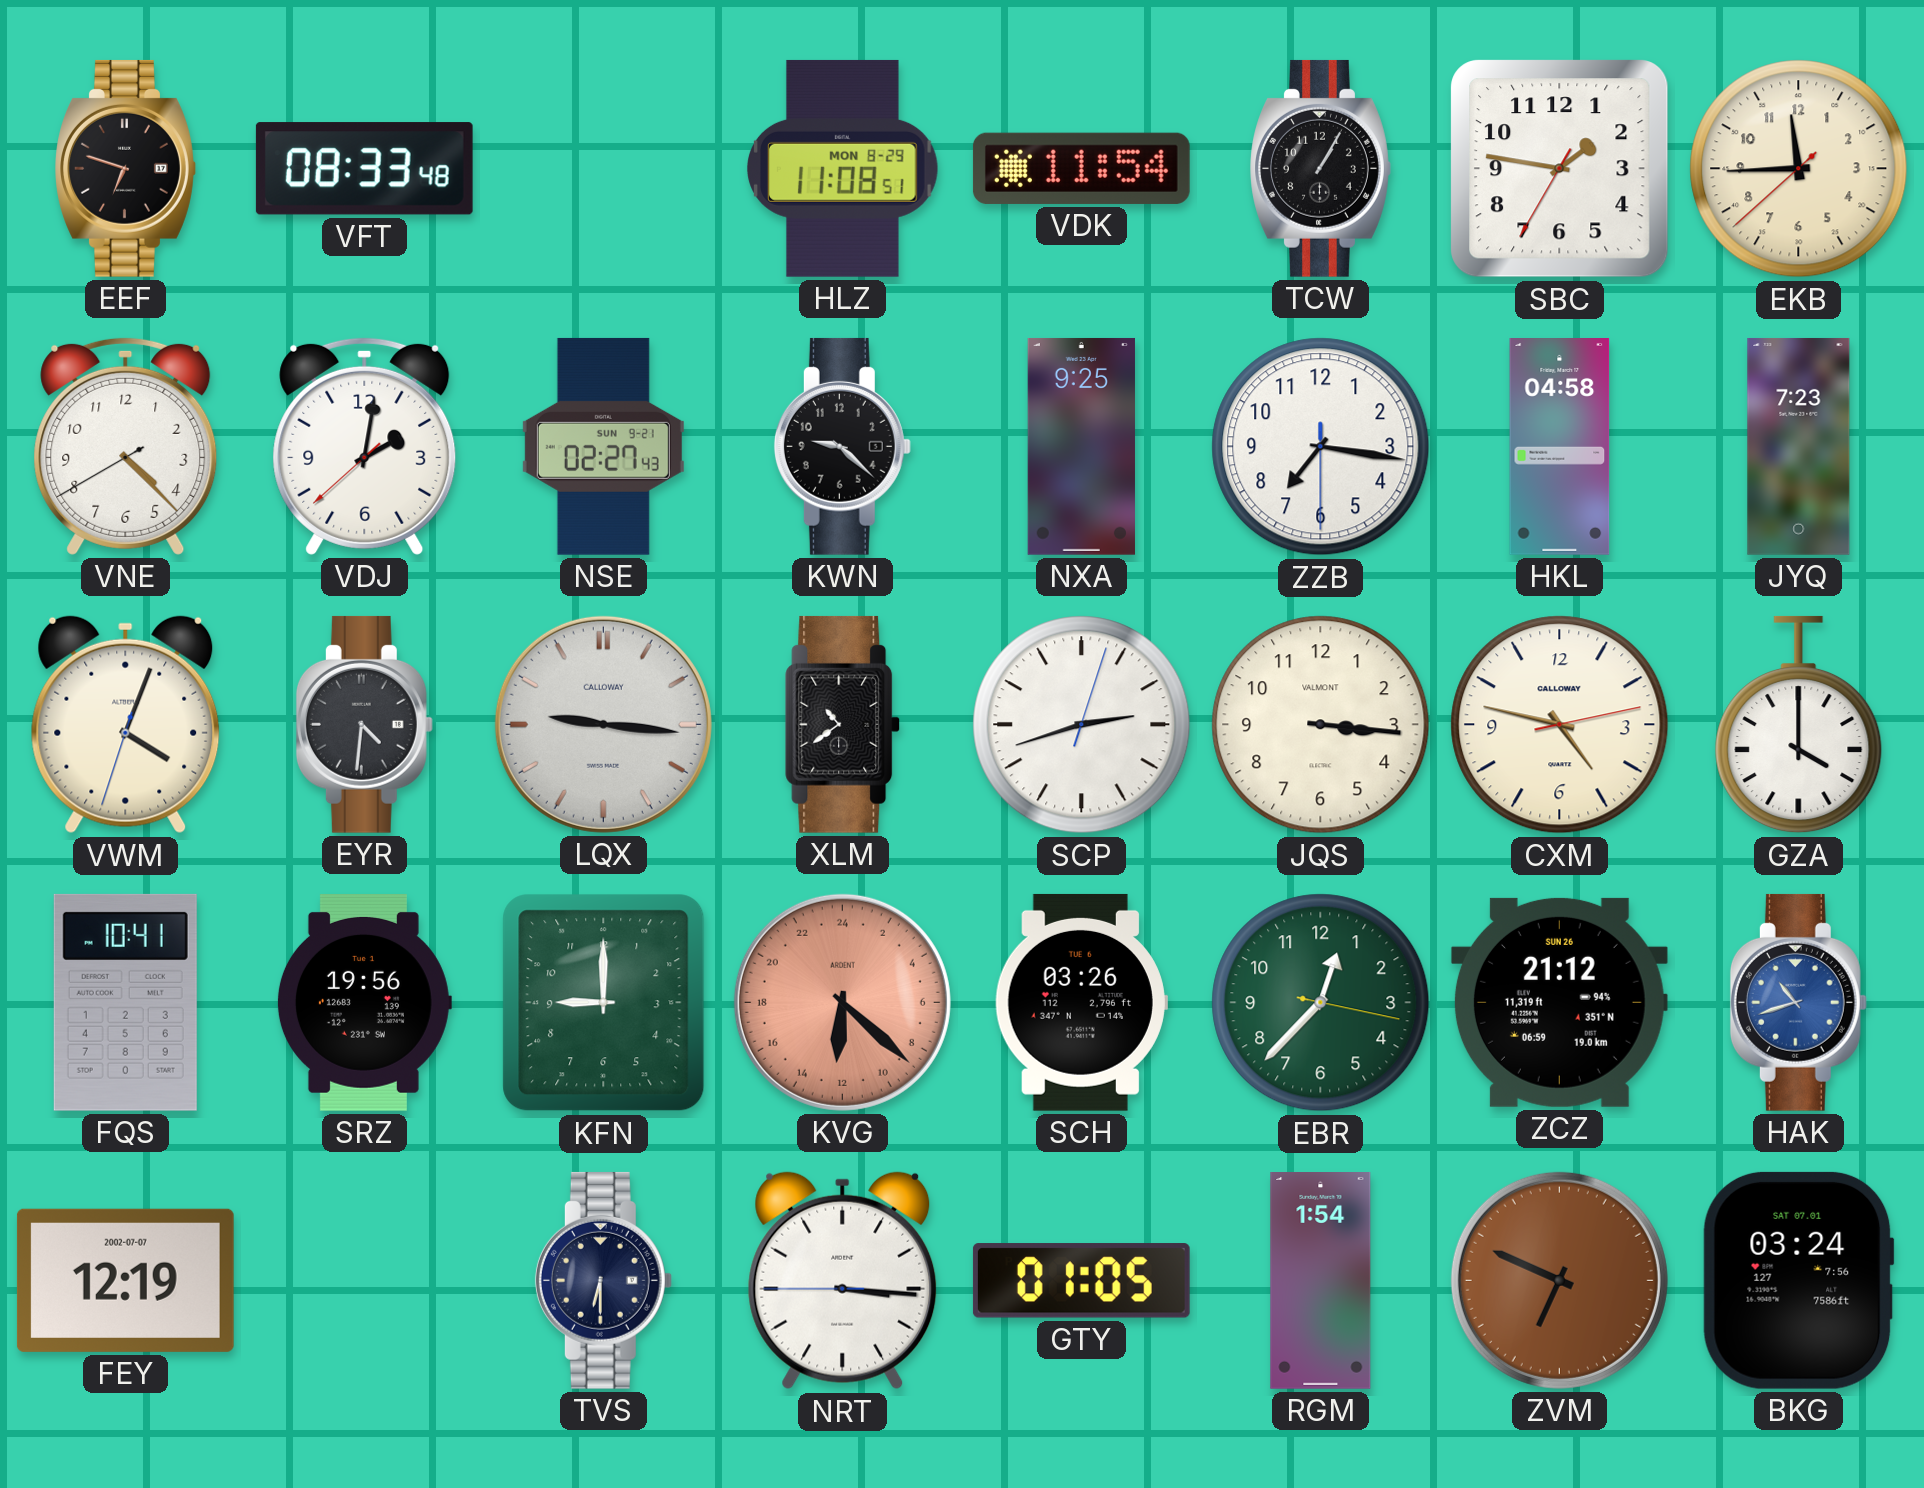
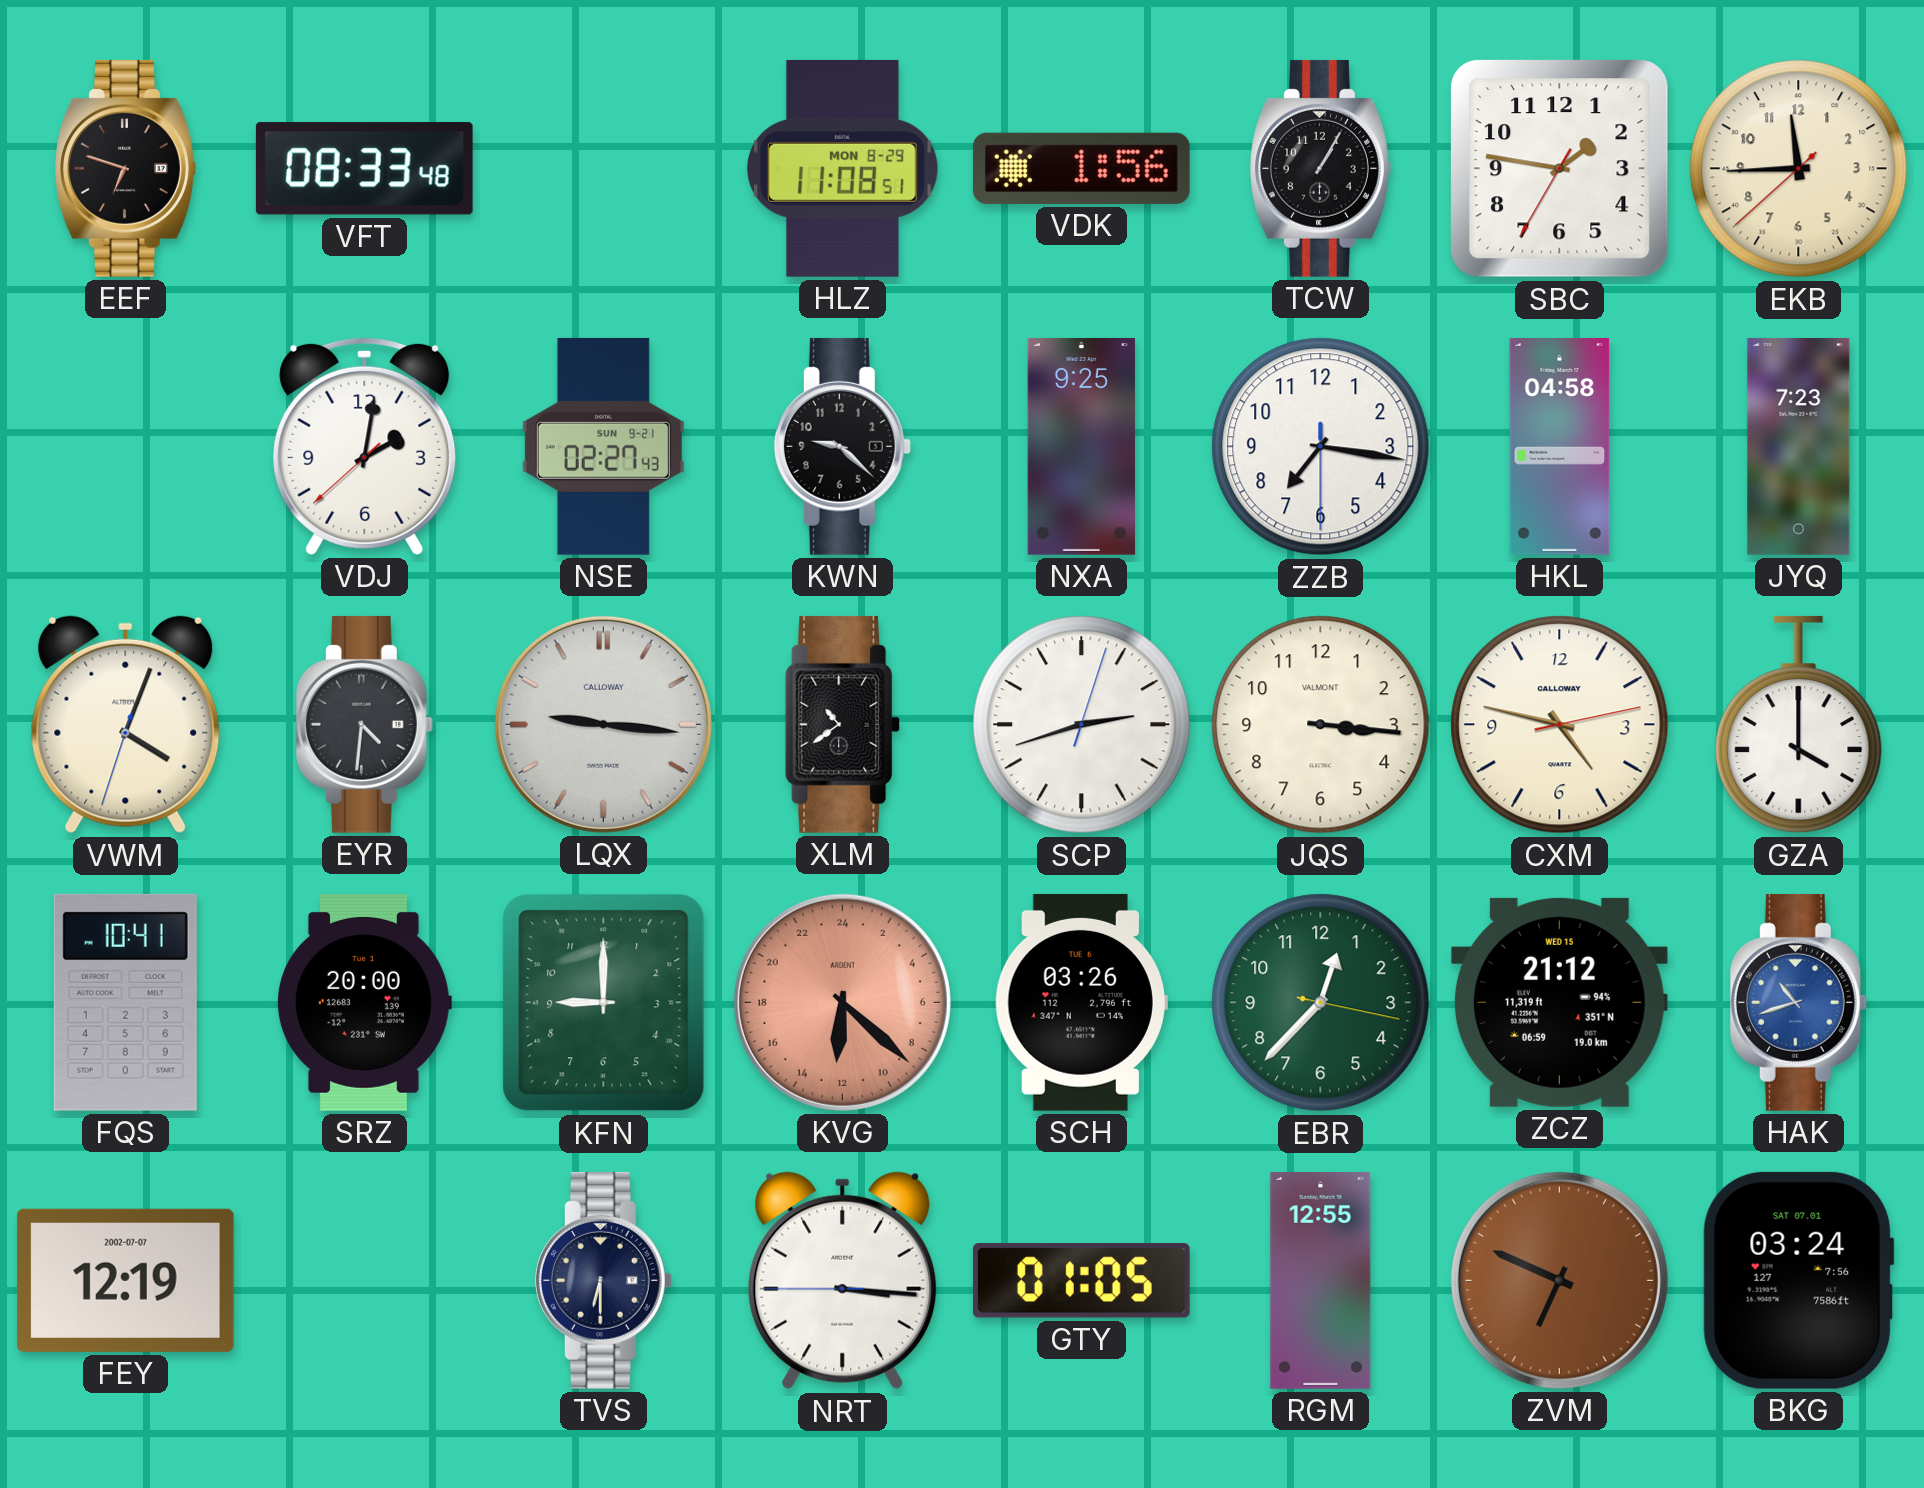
VDK: 11:54 -> 1:56 (1081, 168)
VNE: 4:22 -> none (126, 446)
SRZ: 19:56 -> 20:00 (364, 1002)
ZCZ date: SUN 26 -> WED 15 (1559, 1002)
RGM: 1:54 -> 12:55 (1321, 1281)
